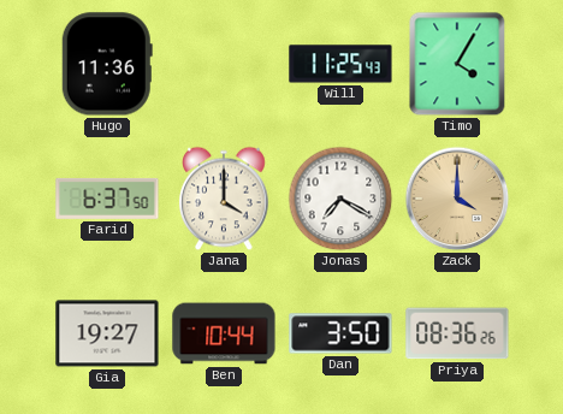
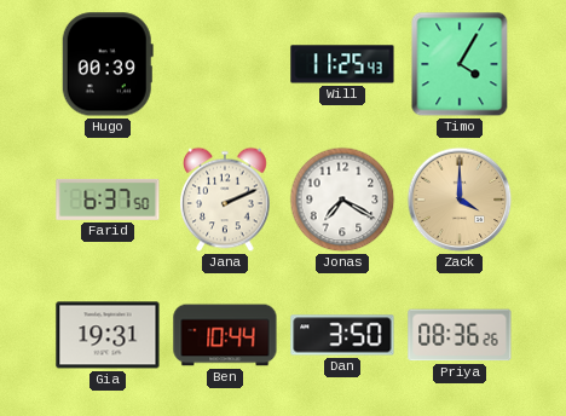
Hugo: 11:36 -> 00:39 (108, 64)
Jana: 4:00 -> 2:11 (225, 200)
Gia: 19:27 -> 19:31 (108, 335)
